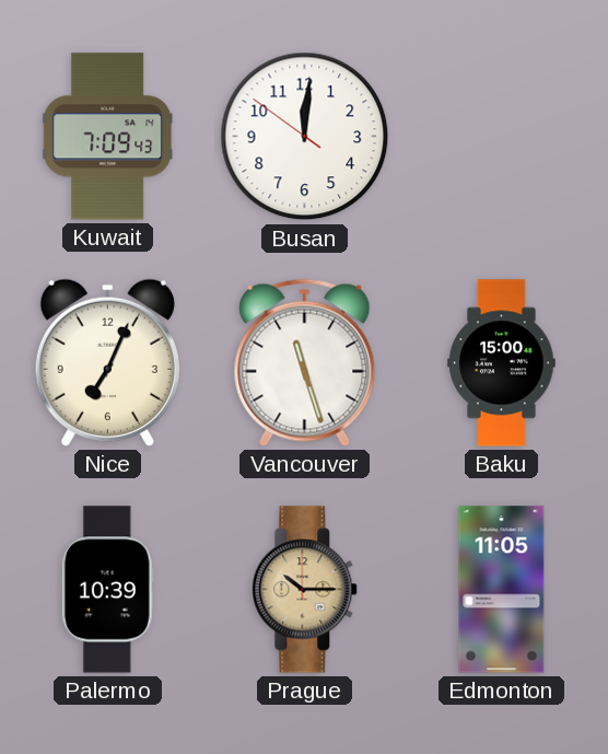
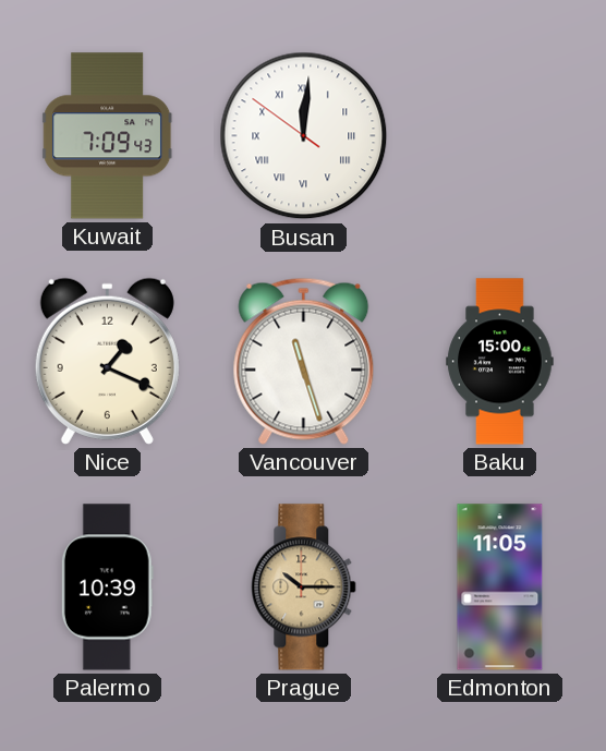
Busan numerals: Arabic -> Roman (304, 136)
Nice: 7:04 -> 1:19 (107, 361)
